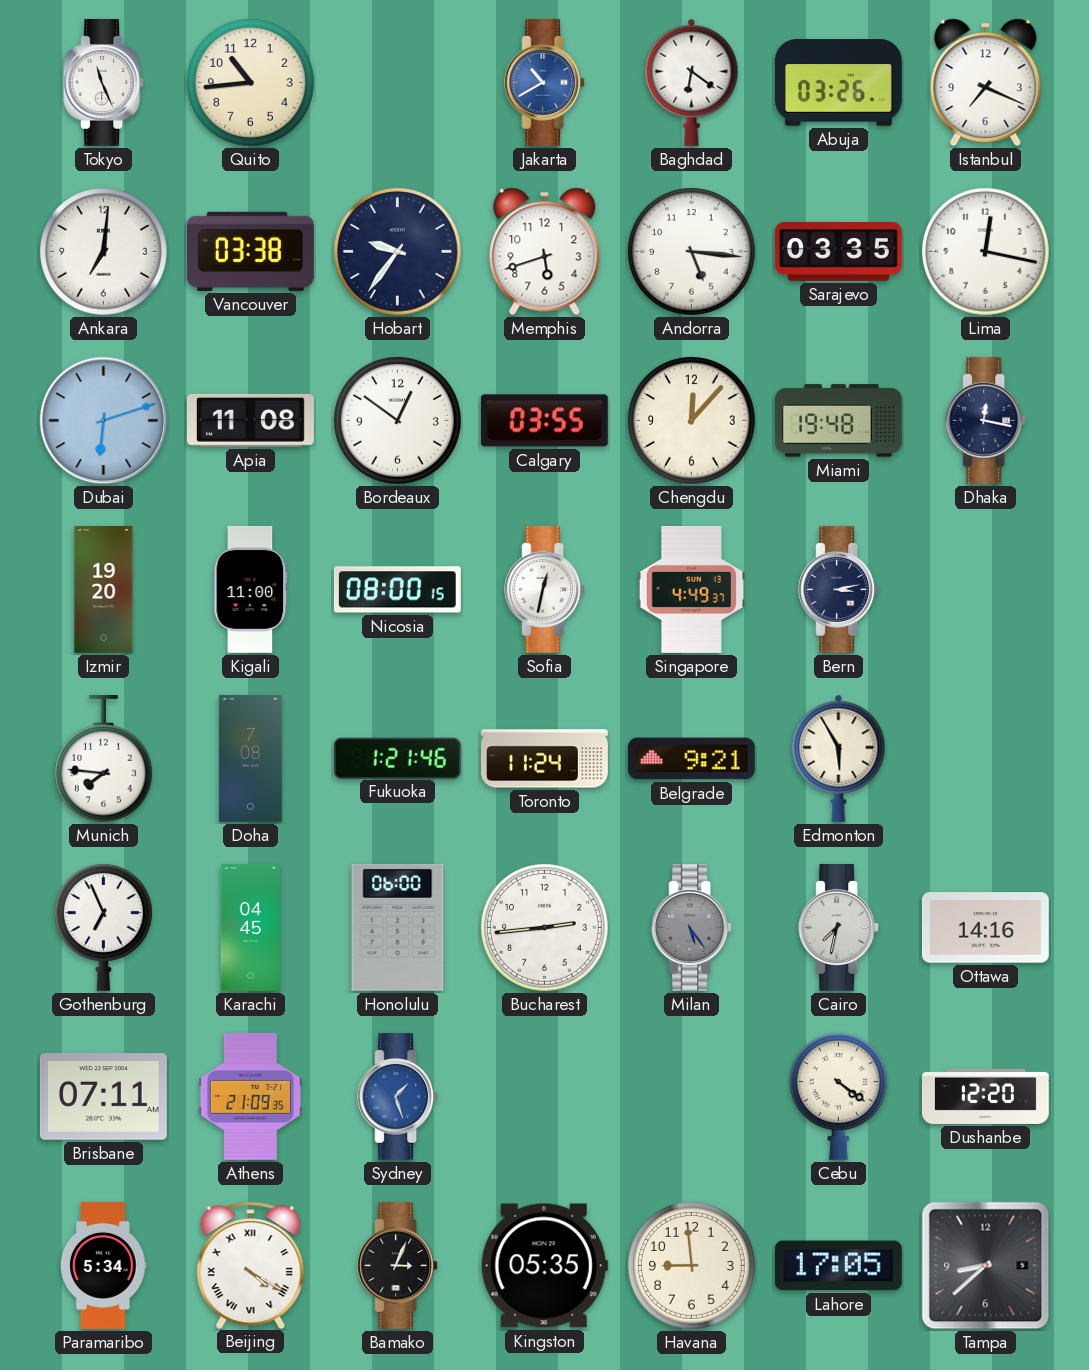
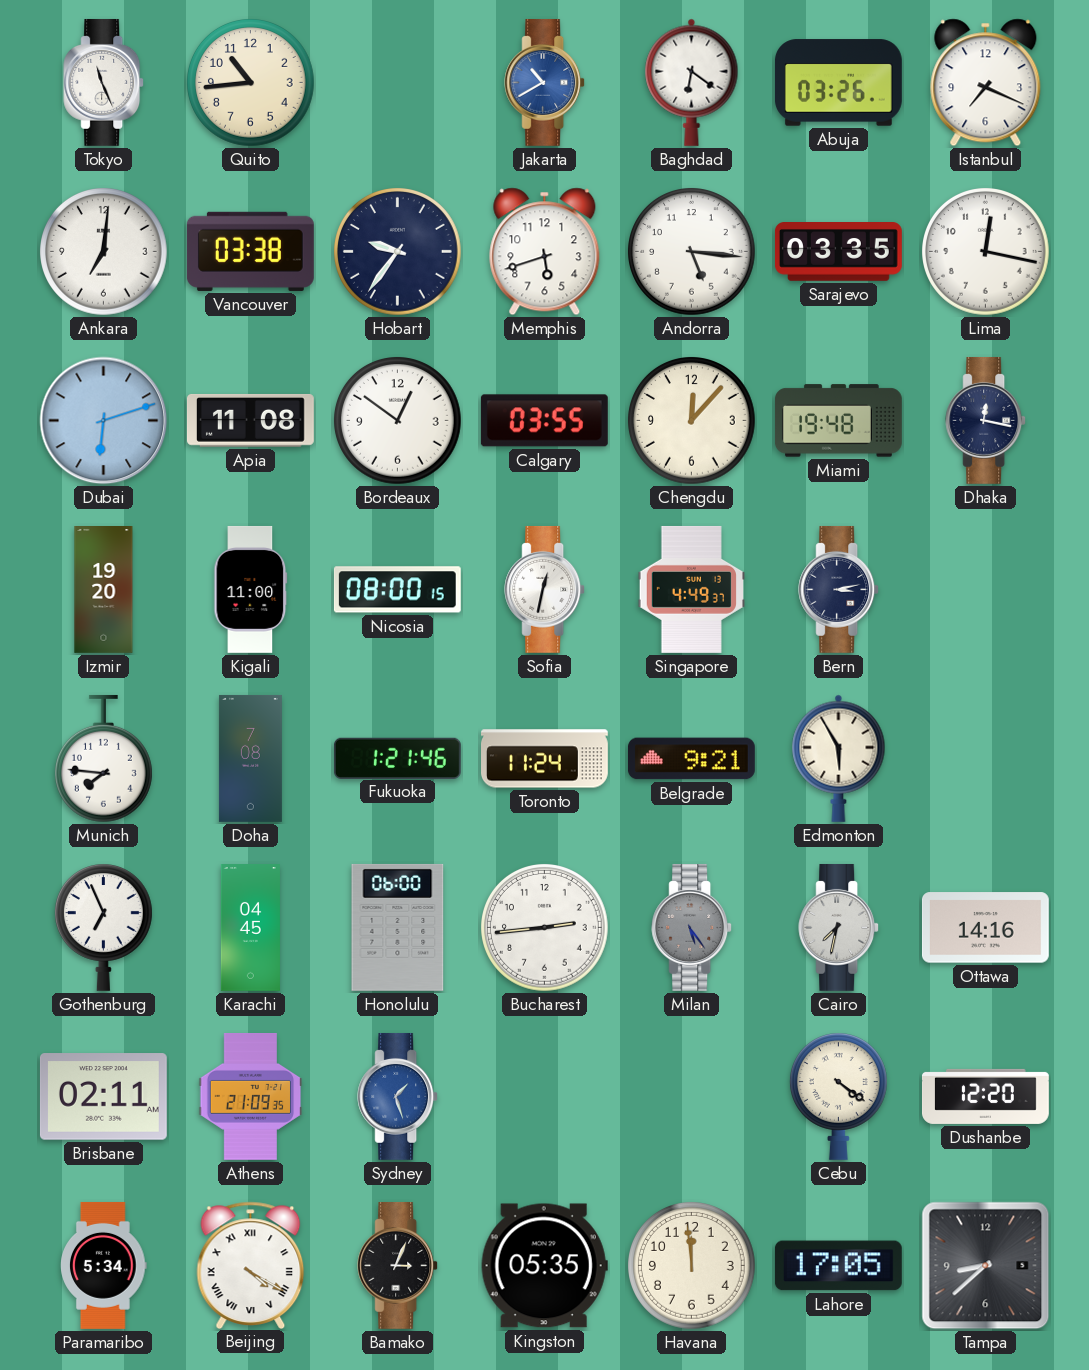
Brisbane: 07:11 -> 02:11 (103, 1097)
Havana: 8:59 -> 11:59 (692, 1266)
